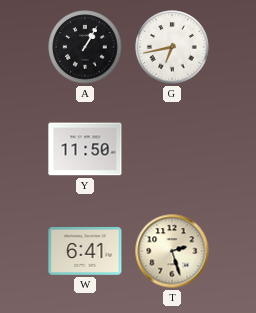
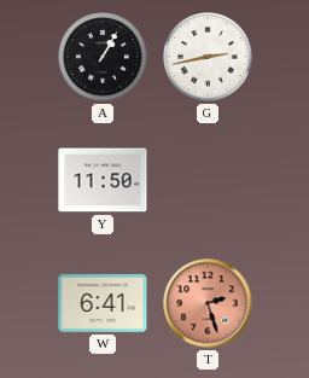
G: 6:43 -> 2:43 (208, 57)
T dial: cream -> salmon (208, 303)
